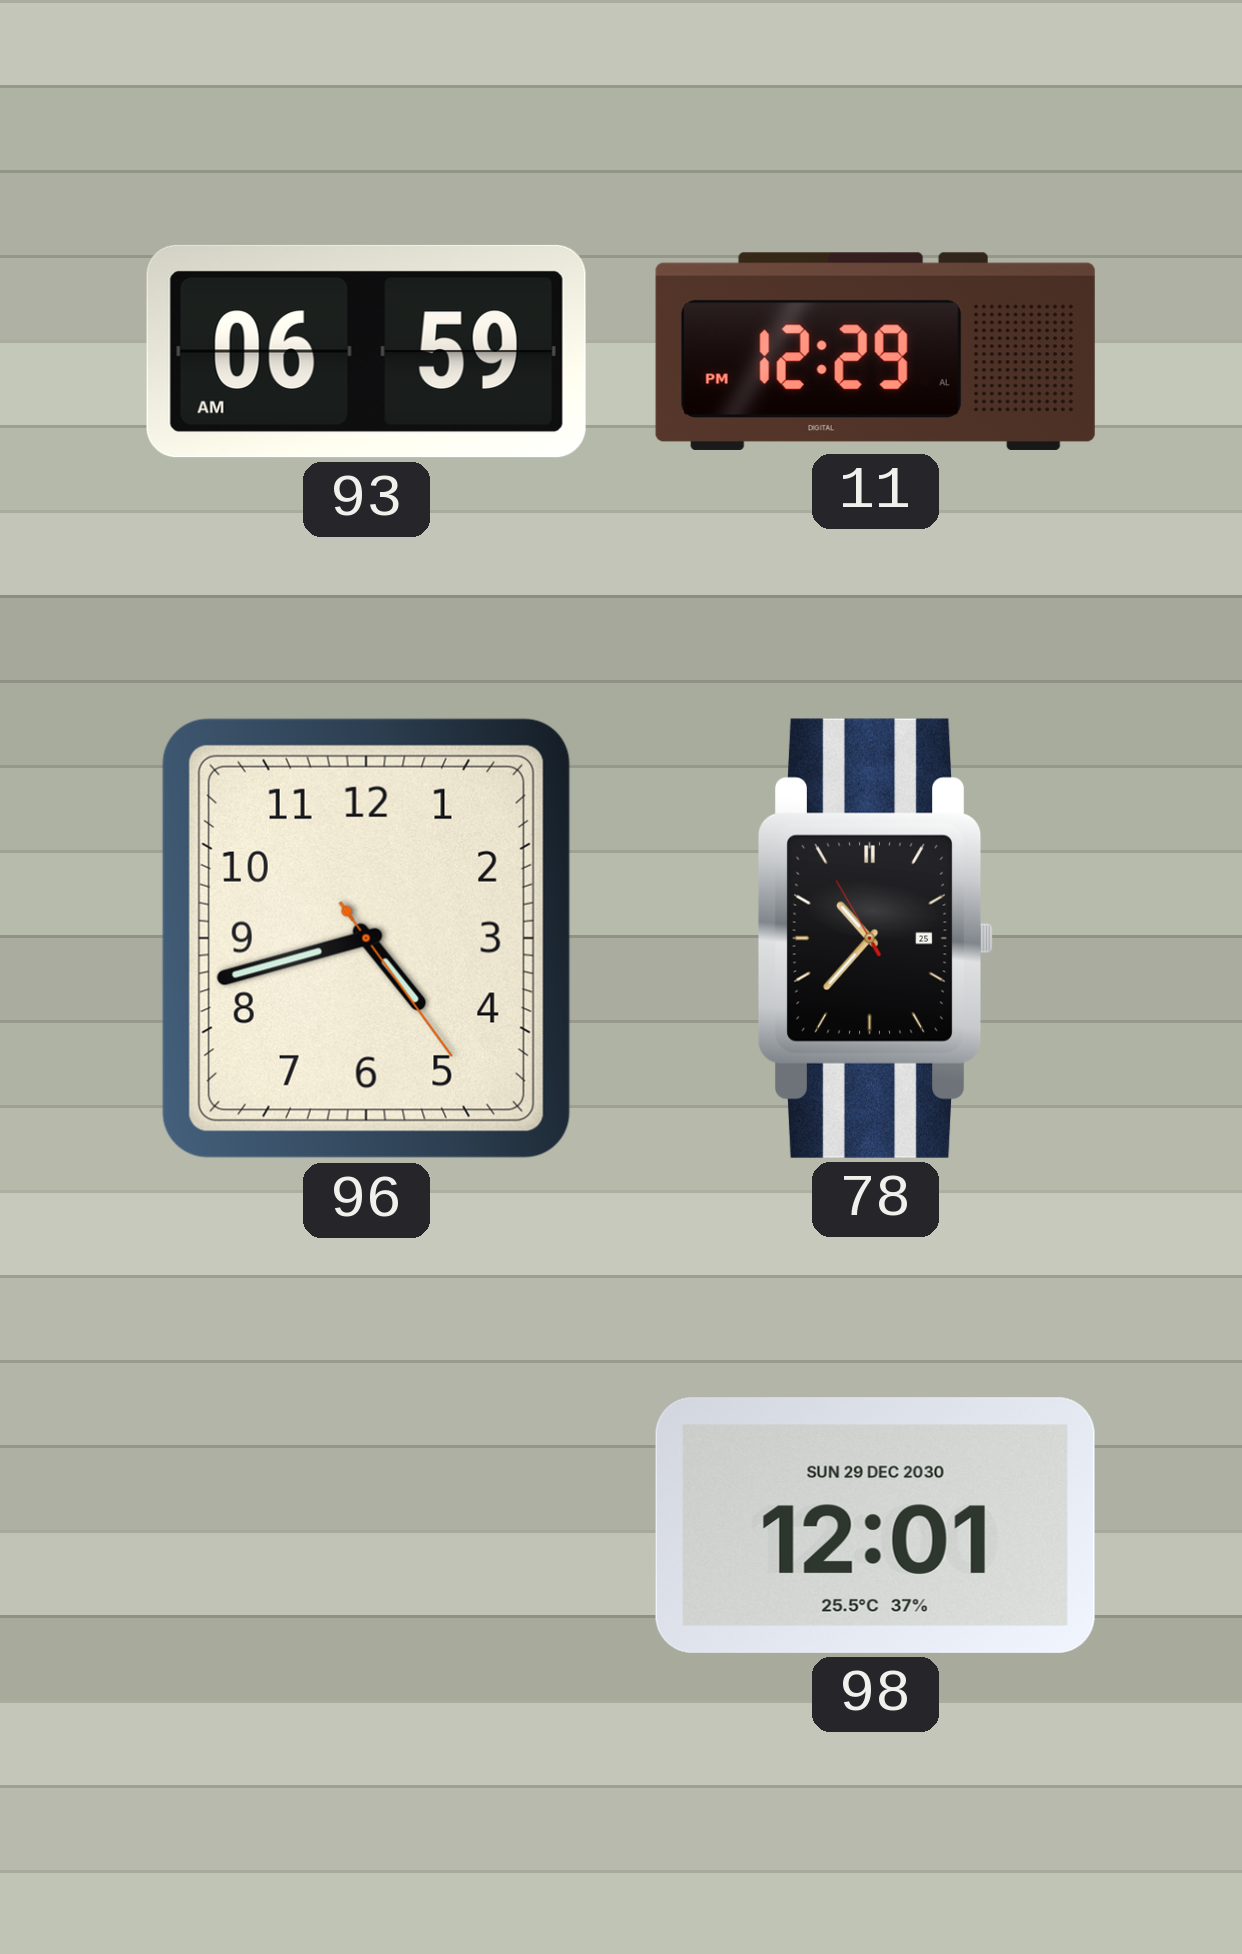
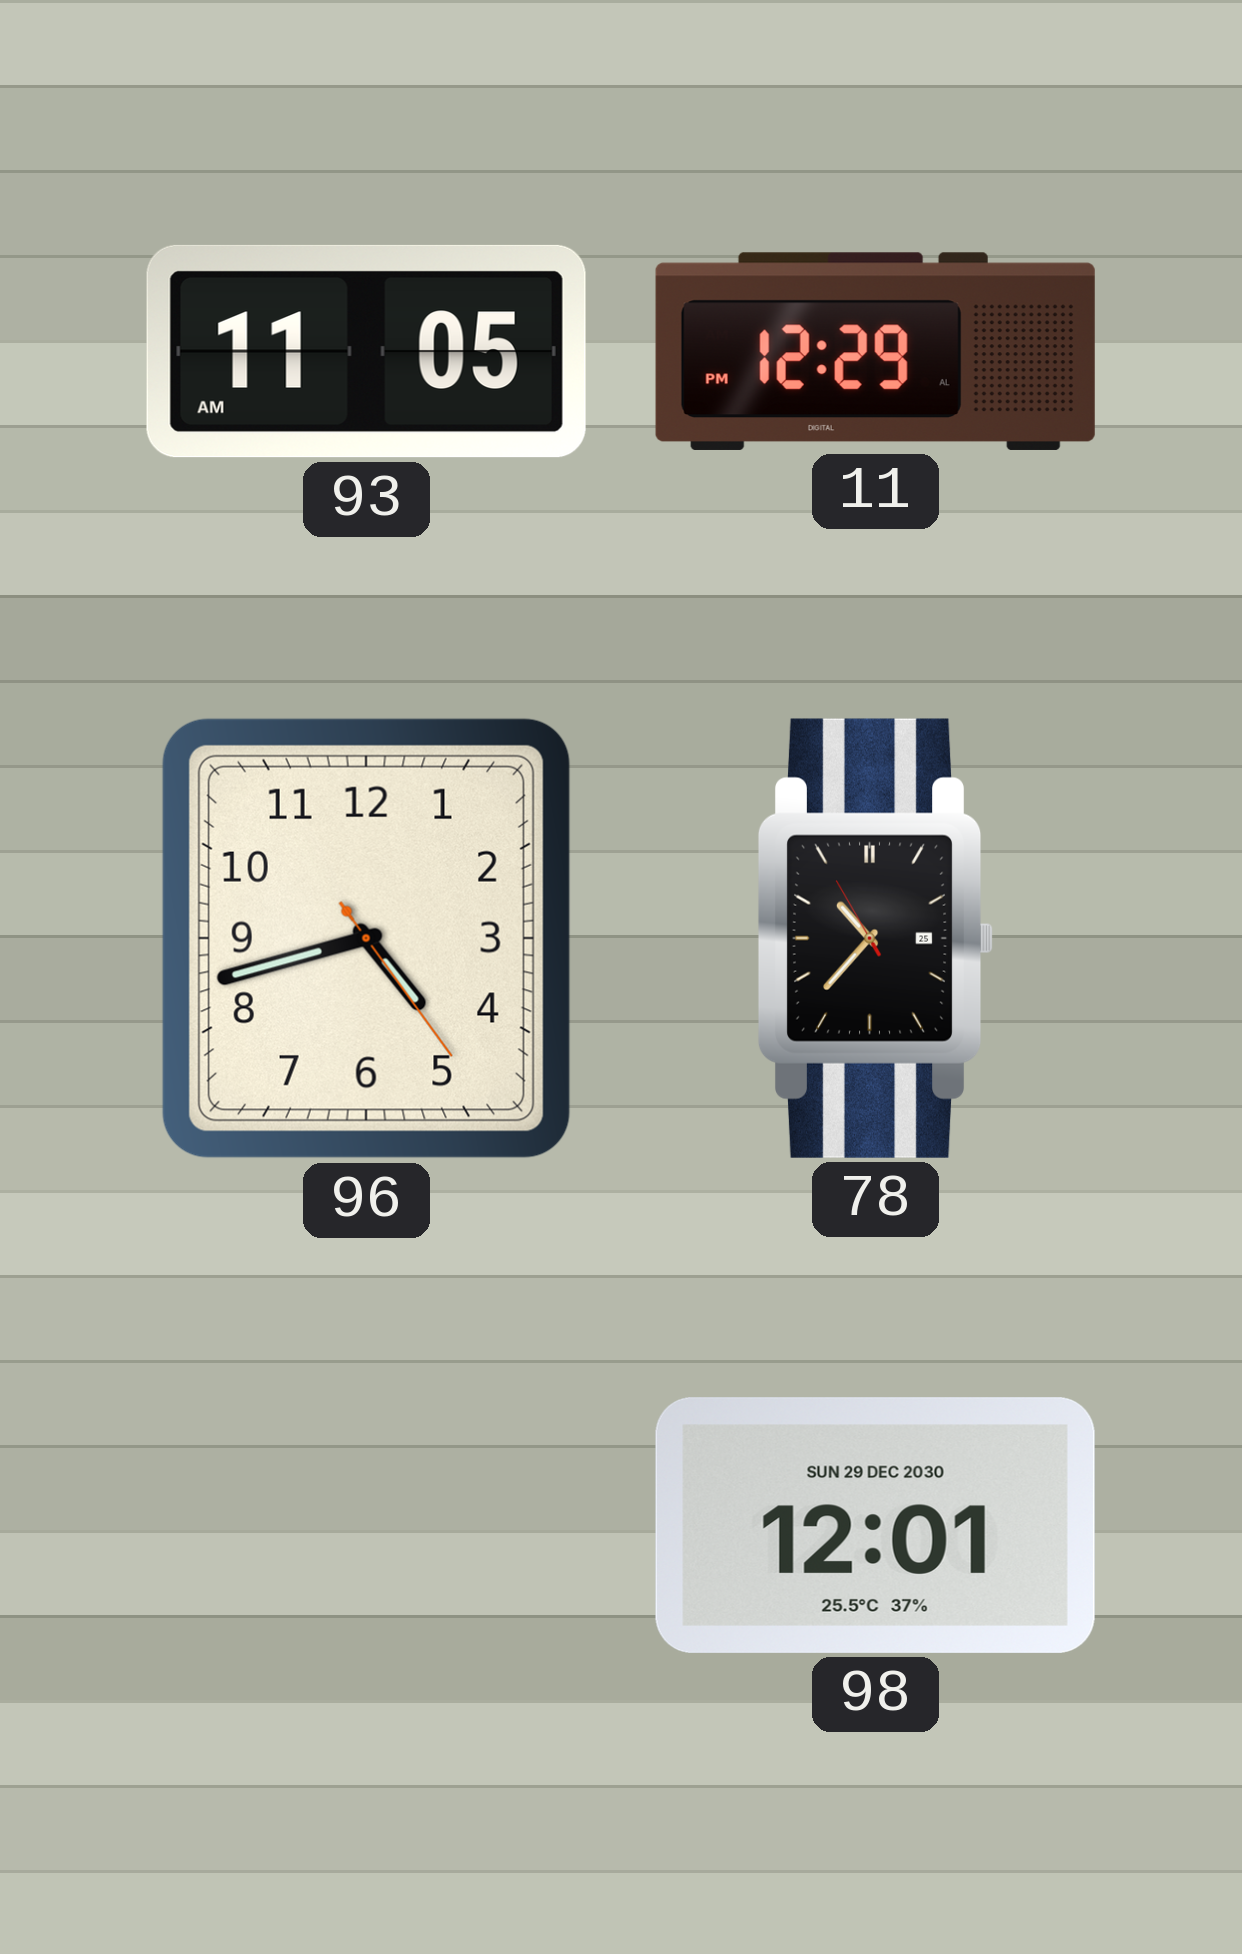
93: 06:59 -> 11:05 (366, 351)
